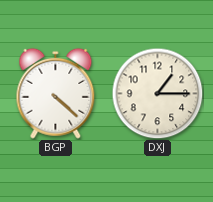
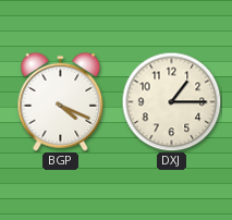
BGP: 4:22 -> 4:19 (61, 101)
